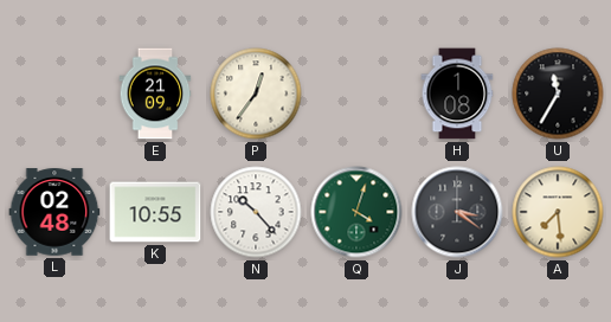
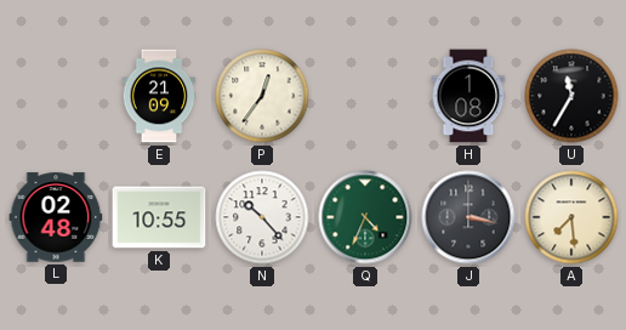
Q: 4:03 -> 4:34 (365, 217)
J: 3:21 -> 3:17 (468, 217)
